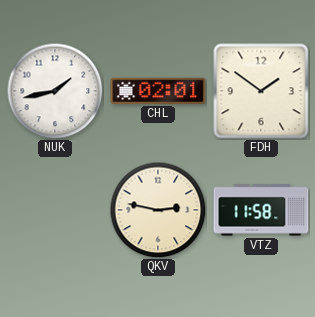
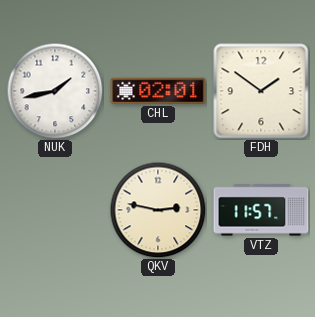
VTZ: 11:58 -> 11:57 (261, 210)
